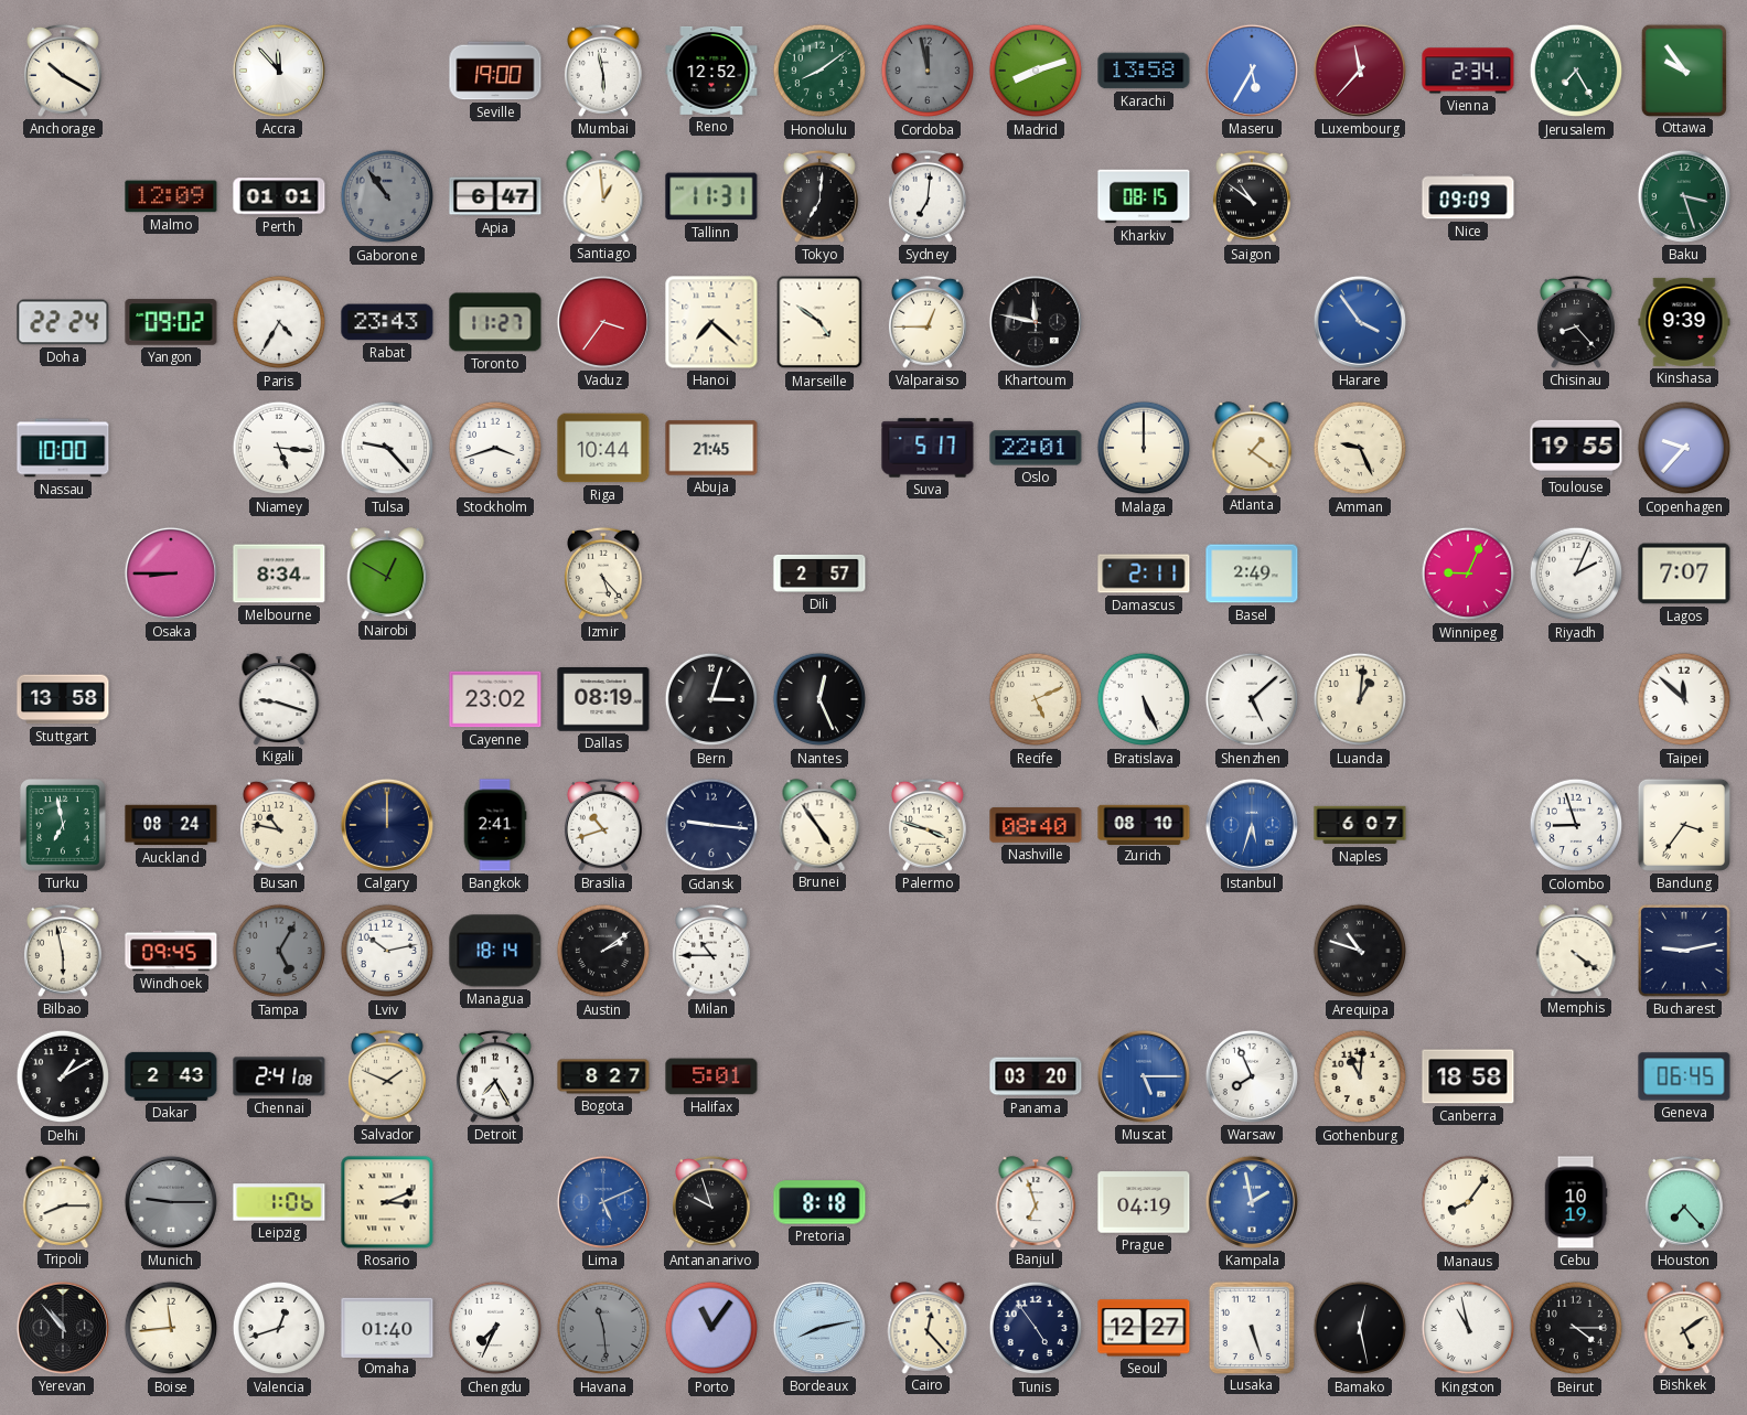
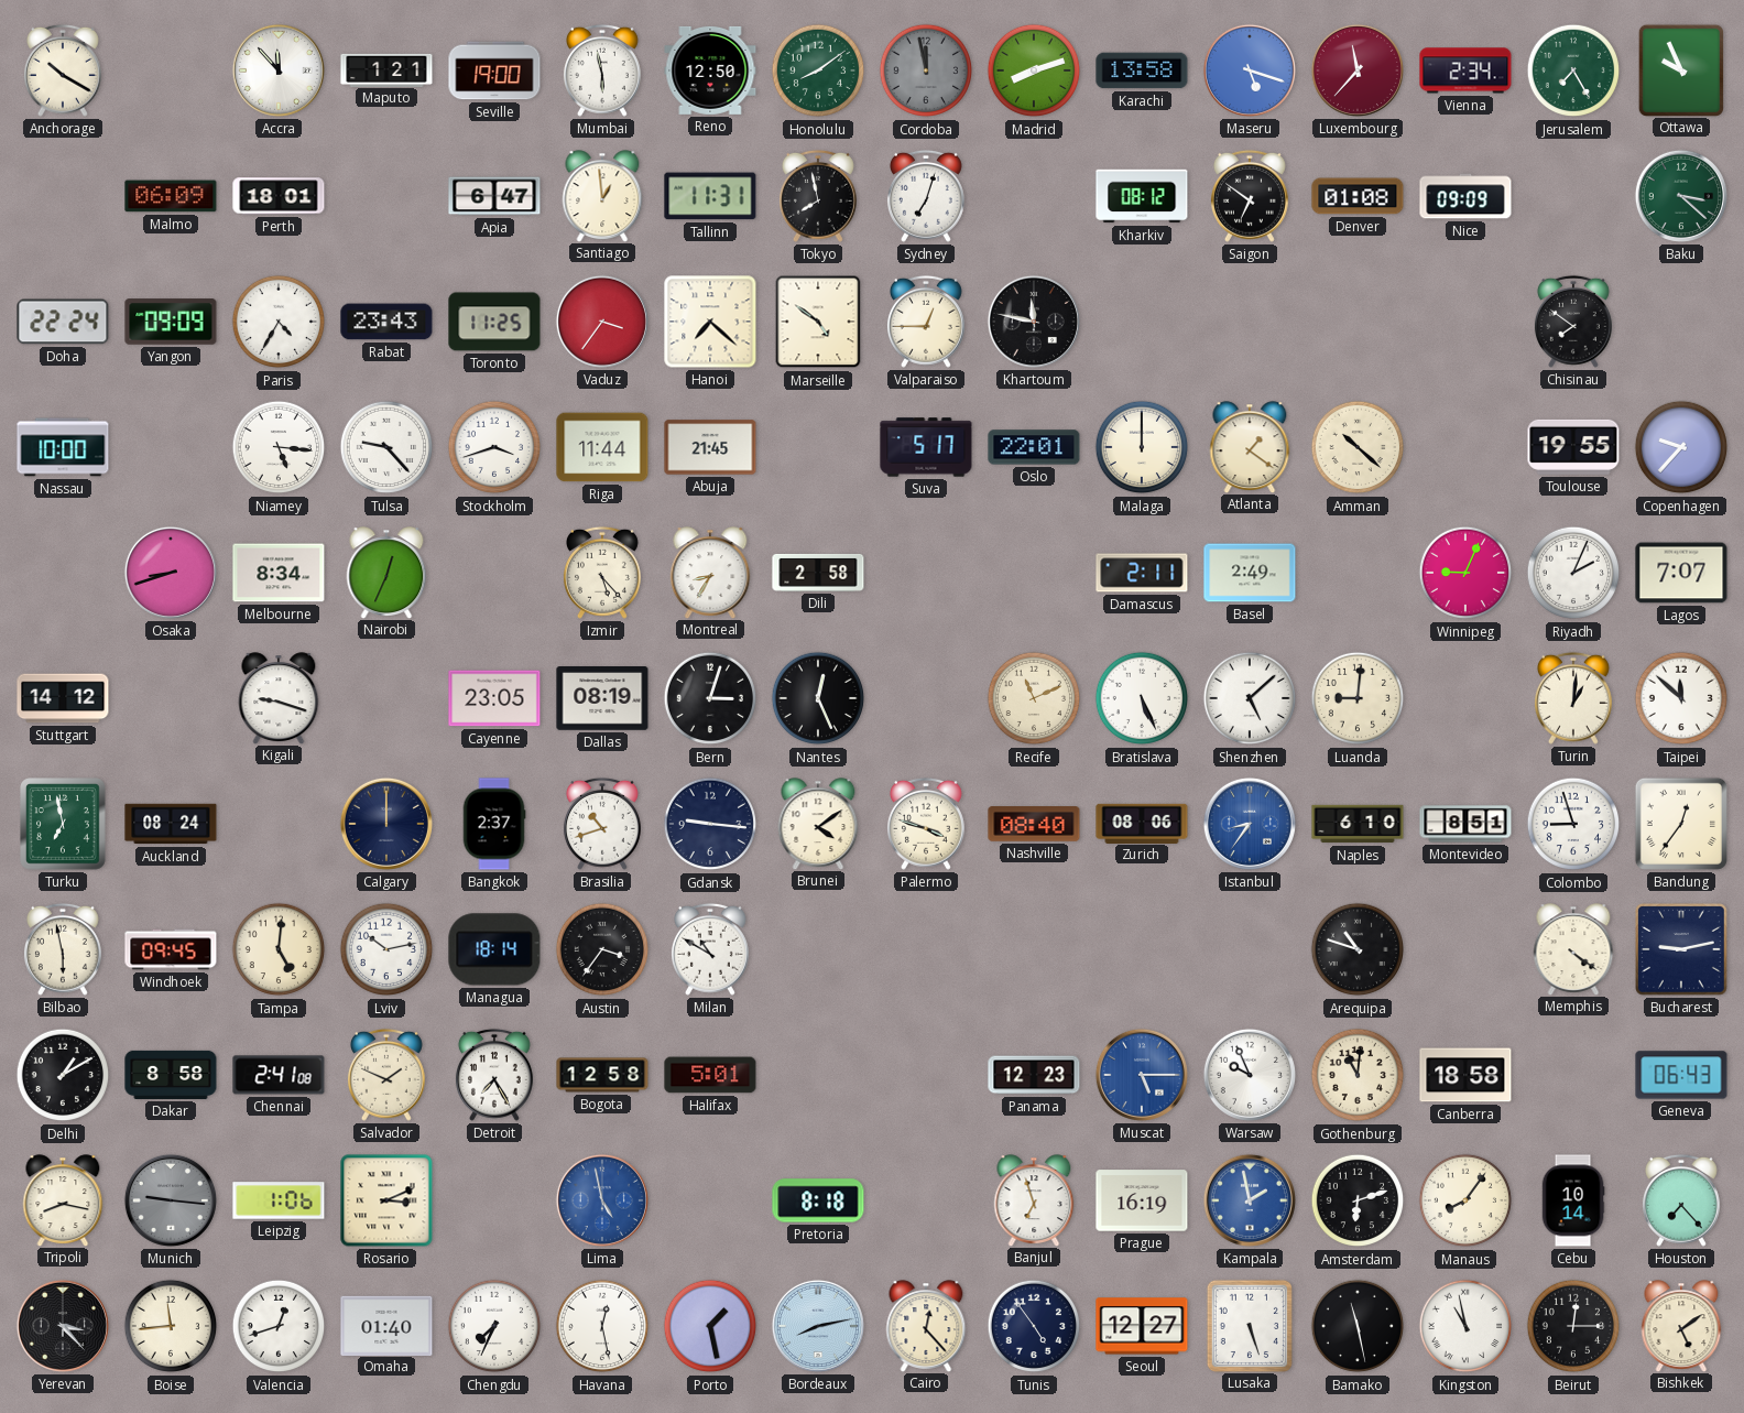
Maputo: none -> 1:21 (386, 69)
Reno: 12:52 -> 12:50 (710, 70)
Maseru: 5:35 -> 5:18 (1250, 70)
Ottawa: 9:54 -> 9:56 (1680, 69)
Malmo: 12:09 -> 06:09 (171, 196)
Perth: 01:01 -> 18:01 (279, 196)
Gaborone: 10:54 -> none (387, 196)
Tokyo: 7:01 -> 7:58 (818, 196)
Sydney: 7:01 -> 7:03 (926, 196)
Kharkiv: 08:15 -> 08:12 (1142, 196)
Saigon: 10:51 -> 6:51 (1250, 196)
Denver: none -> 01:08 (1358, 196)
Baku: 3:27 -> 3:22 (1681, 196)
Yangon: 09:02 -> 09:09 (171, 322)
Toronto: 11:27 -> 11:25 (494, 322)
Harare: 3:54 -> none (1360, 322)
Chisinau: 8:23 -> 7:51 (1573, 322)
Kinshasa: 9:39 -> none (1684, 322)
Riga: 10:44 -> 11:44 (602, 447)
Amman: 9:26 -> 10:22 (1358, 447)
Osaka: 8:45 -> 8:42 (171, 573)
Nairobi: 12:50 -> 12:34 (386, 573)
Montreal: none -> 8:35 (710, 573)
Dili: 2:57 -> 2:58 (818, 573)
Stuttgart: 13:58 -> 14:12 (63, 698)
Cayenne: 23:02 -> 23:05 (494, 698)
Recife: 5:11 -> 11:11 (1034, 698)
Luanda: 1:01 -> 9:01 (1358, 698)
Turin: none -> 1:01 (1573, 698)
Busan: 10:47 -> none (279, 825)
Bangkok: 2:41 -> 2:37 (494, 824)
Brunei: 4:54 -> 4:09 (818, 824)
Zurich: 08:10 -> 08:06 (1142, 823)
Istanbul: 5:33 -> 8:36 (1250, 824)
Naples: 6:07 -> 6:10 (1358, 824)
Montevideo: none -> 8:51 (1465, 824)
Bandung: 3:36 -> 12:36 (1681, 824)
Tampa: 5:05 -> 5:01 (279, 949)
Tampa dial: grey -> cream (279, 949)
Austin: 2:09 -> 3:36 (602, 949)
Milan: 10:45 -> 10:50 (710, 949)
Dakar: 2:43 -> 8:58 (171, 1075)
Bogota: 8:27 -> 12:58 (602, 1075)
Panama: 03:20 -> 12:23 (1034, 1075)
Warsaw: 7:56 -> 9:56 (1250, 1075)
Geneva: 06:45 -> 06:43 (1681, 1075)
Tripoli: 8:15 -> 8:17 (63, 1200)
Munich: 9:15 -> 9:16 (171, 1200)
Lima: 5:11 -> 4:58 (602, 1200)
Antananarivo: 9:57 -> none (711, 1202)
Prague: 04:19 -> 16:19 (1142, 1200)
Amsterdam: none -> 6:12 (1358, 1200)
Cebu: 10:19 -> 10:14 (1573, 1200)
Yerevan: 10:53 -> 3:23 (63, 1326)
Havana: 11:29 -> 12:28 (602, 1326)
Havana dial: grey -> white (602, 1326)
Porto: 11:06 -> 1:28 (710, 1326)
Bamako: 12:28 -> 11:28 (1358, 1326)
Beirut: 4:15 -> 12:15 (1573, 1326)
